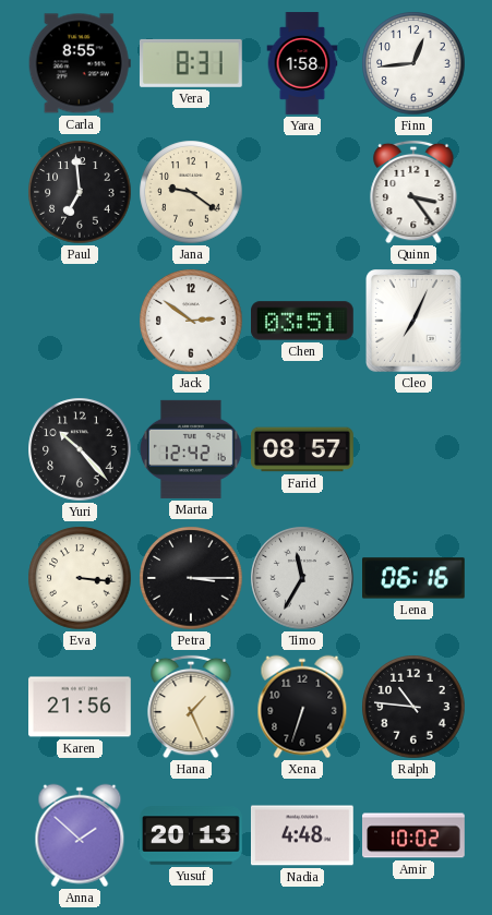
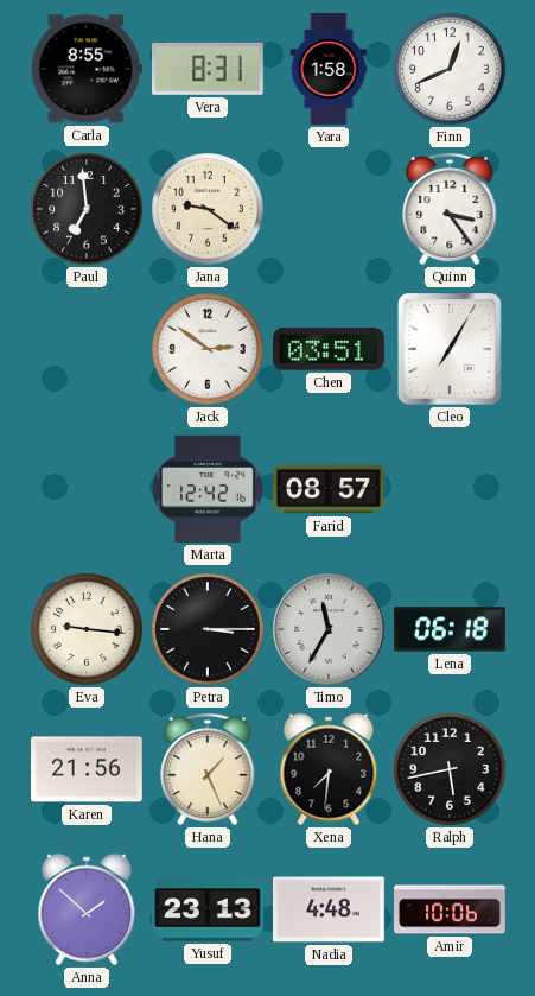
Finn: 12:44 -> 12:41 (450, 69)
Cleo: 7:04 -> 7:05 (451, 350)
Yuri: 10:23 -> none (80, 449)
Eva: 3:16 -> 9:16 (87, 629)
Lena: 06:16 -> 06:18 (451, 629)
Xena: 6:33 -> 7:31 (329, 769)
Ralph: 10:46 -> 5:43 (450, 769)
Yusuf: 20:13 -> 23:13 (209, 909)
Amir: 10:02 -> 10:06 (451, 909)
